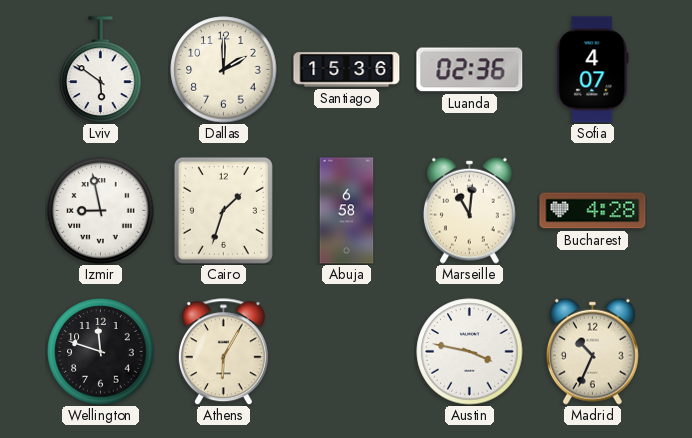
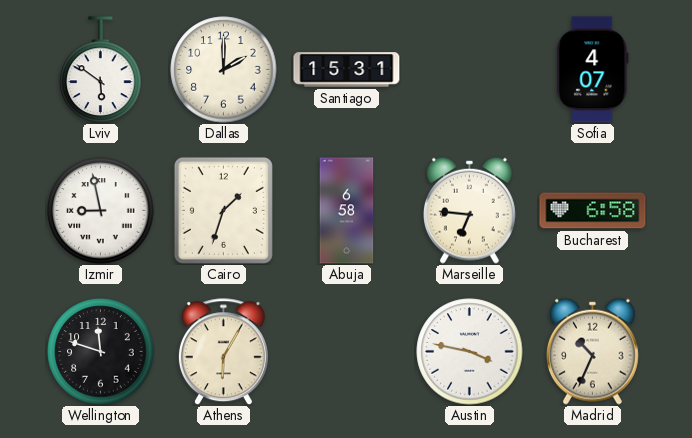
Santiago: 15:36 -> 15:31 (347, 70)
Luanda: 02:36 -> none (470, 70)
Marseille: 11:01 -> 6:46 (469, 210)
Bucharest: 4:28 -> 6:58 (593, 211)
